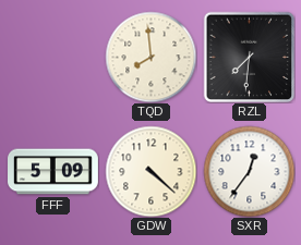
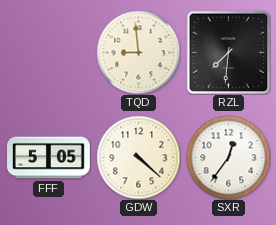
TQD: 7:59 -> 8:59 (138, 52)
FFF: 5:09 -> 5:05 (49, 158)
